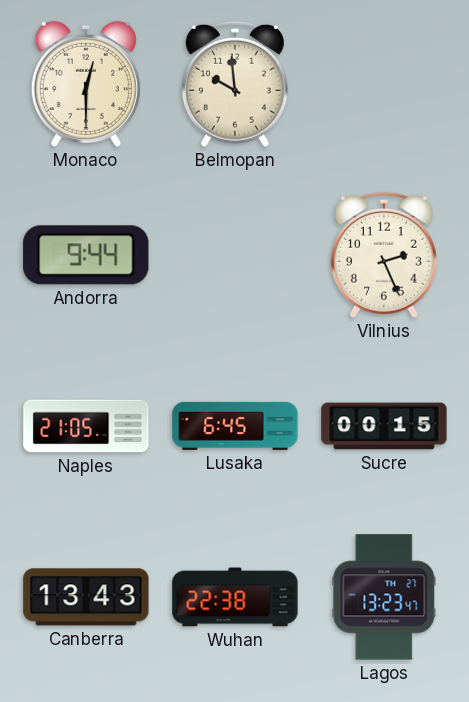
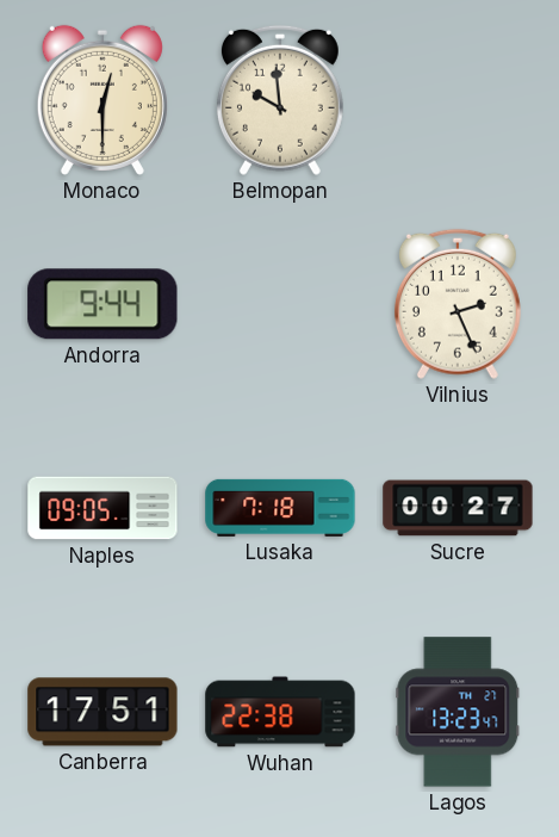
Naples: 21:05 -> 09:05 (103, 508)
Lusaka: 6:45 -> 7:18 (280, 508)
Sucre: 00:15 -> 00:27 (458, 508)
Canberra: 13:43 -> 17:51 (103, 712)
